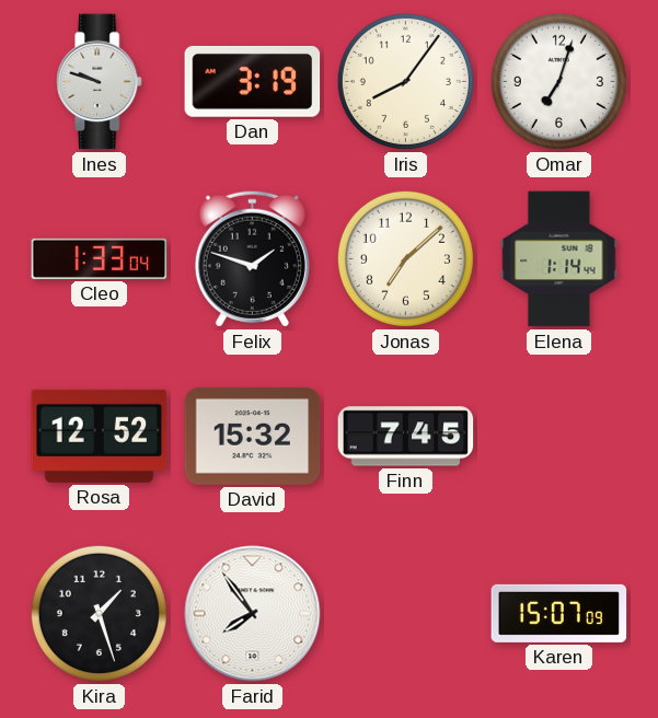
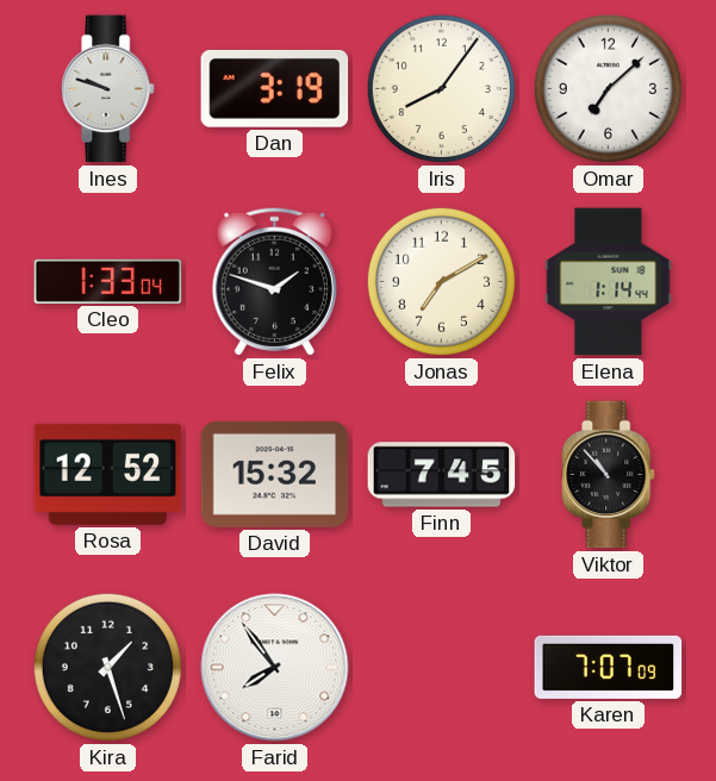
Omar: 7:03 -> 7:08 (608, 88)
Jonas: 7:08 -> 7:10 (441, 281)
Viktor: none -> 10:53 (609, 475)
Karen: 15:07 -> 7:07 (609, 667)
